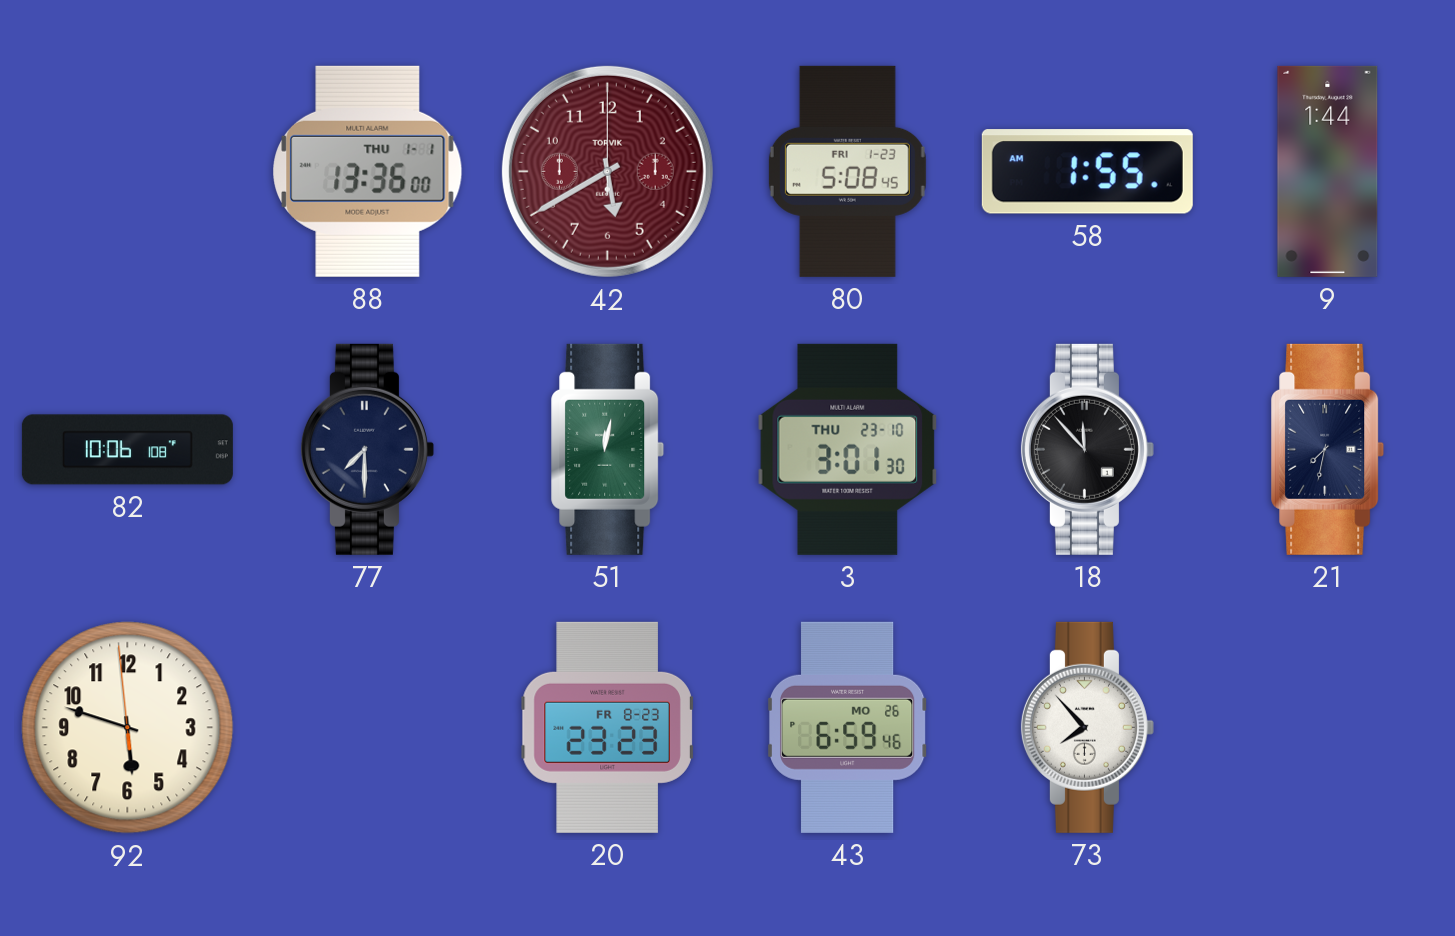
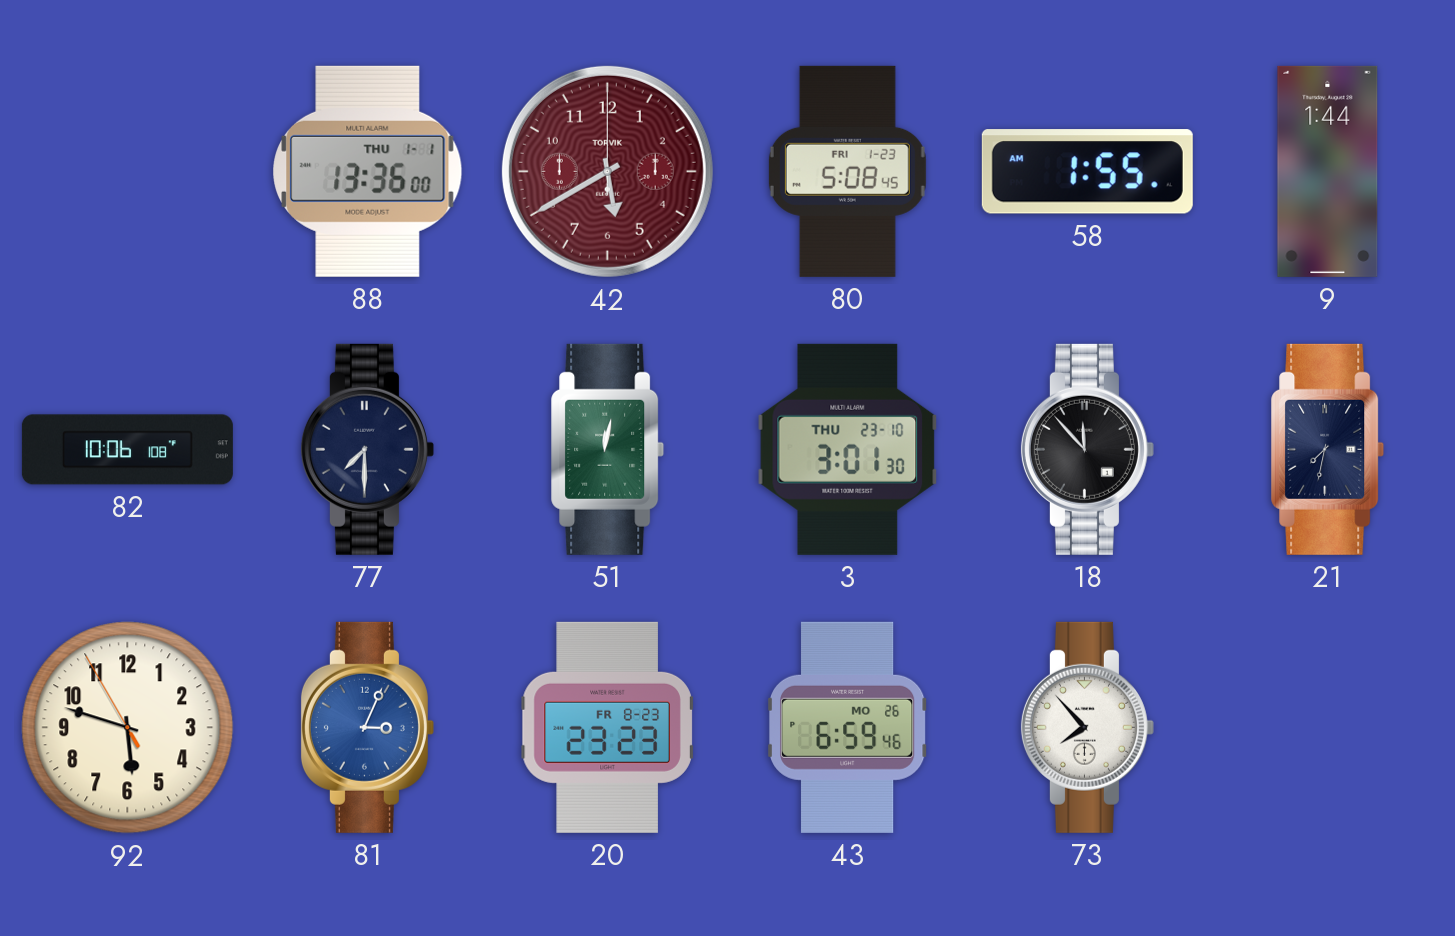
92: 5:47:59 -> 5:47:55 (128, 728)
81: none -> 3:04 (367, 727)
